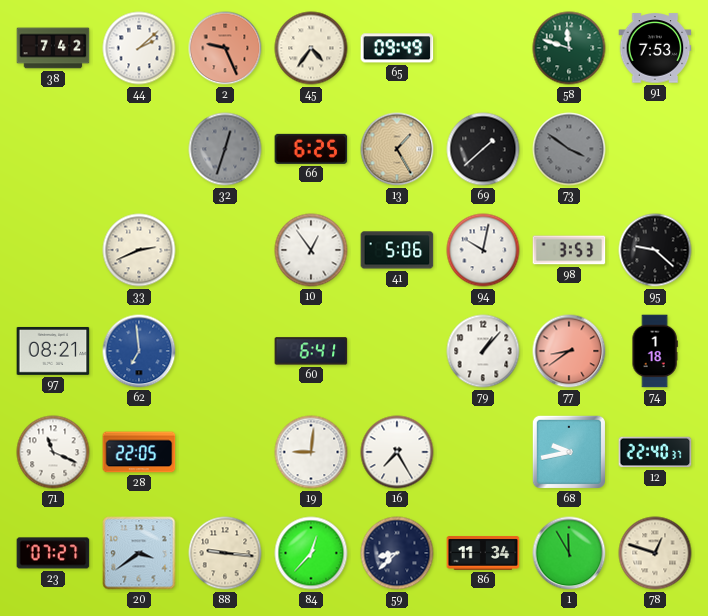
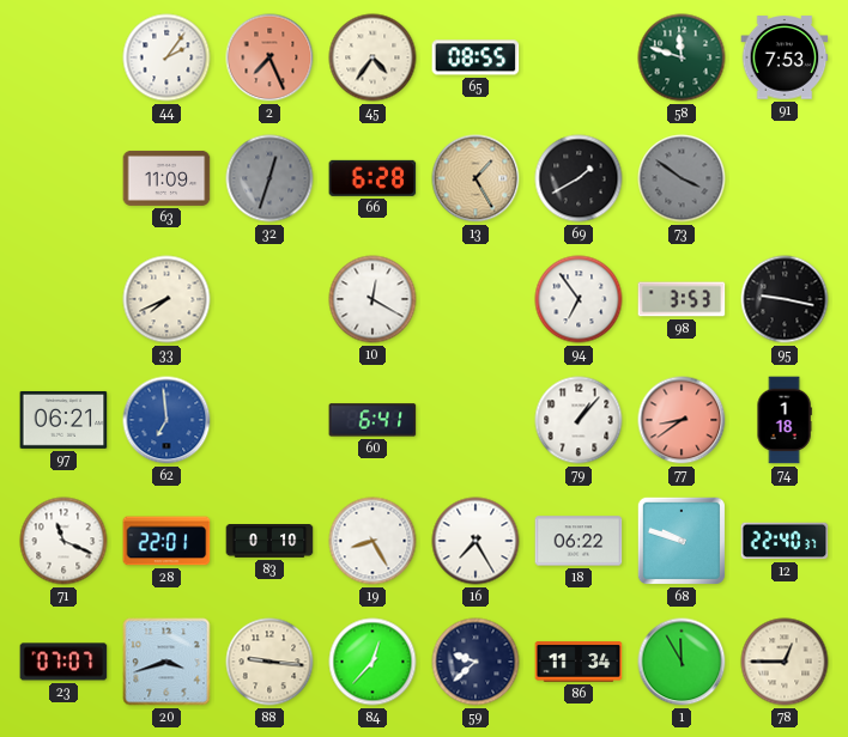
38: 7:42 -> none (53, 48)
44: 2:08 -> 2:06 (166, 57)
2: 9:26 -> 7:26 (269, 57)
65: 09:49 -> 08:55 (476, 57)
63: none -> 11:09 (166, 178)
66: 6:25 -> 6:28 (372, 178)
69: 1:38 -> 1:40 (579, 178)
33: 2:41 -> 7:41 (166, 299)
10: 12:54 -> 12:20 (372, 299)
41: 5:06 -> none (397, 250)
94: 10:02 -> 6:54 (579, 299)
95: 9:22 -> 9:17 (785, 299)
97: 08:21 -> 06:21 (63, 420)
28: 22:05 -> 22:01 (166, 541)
83: none -> 0:10 (269, 542)
19: 9:01 -> 8:25 (372, 541)
18: none -> 06:22 (579, 541)
68: 9:43 -> 9:48 (682, 541)
23: 07:27 -> 07:07 (63, 662)
20: 3:39 -> 3:42 (166, 662)
59: 8:38 -> 9:38 (476, 662)
78: 12:48 -> 12:45 (785, 662)
